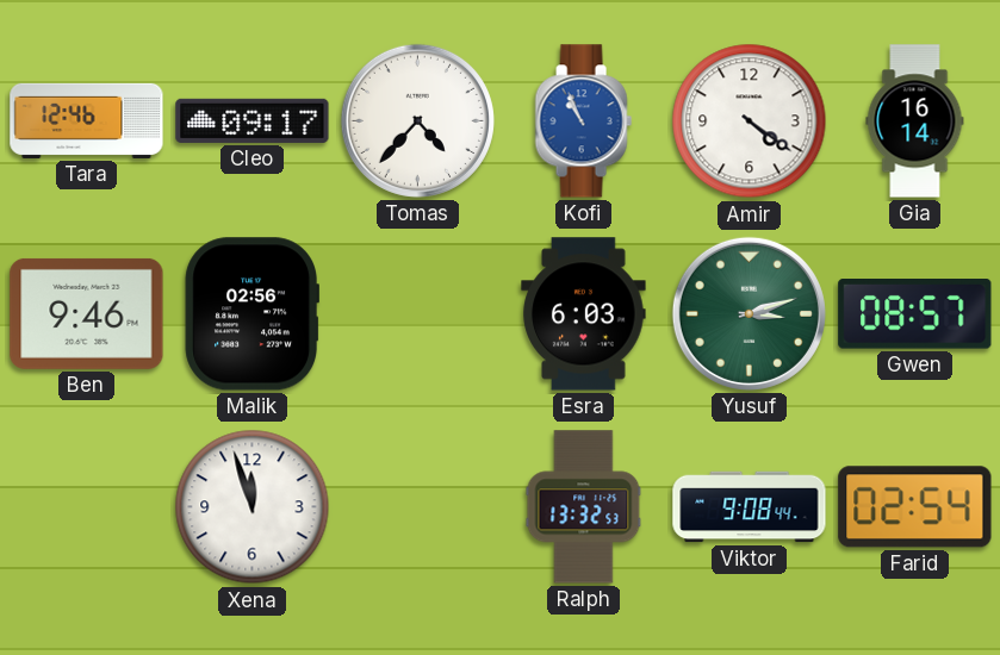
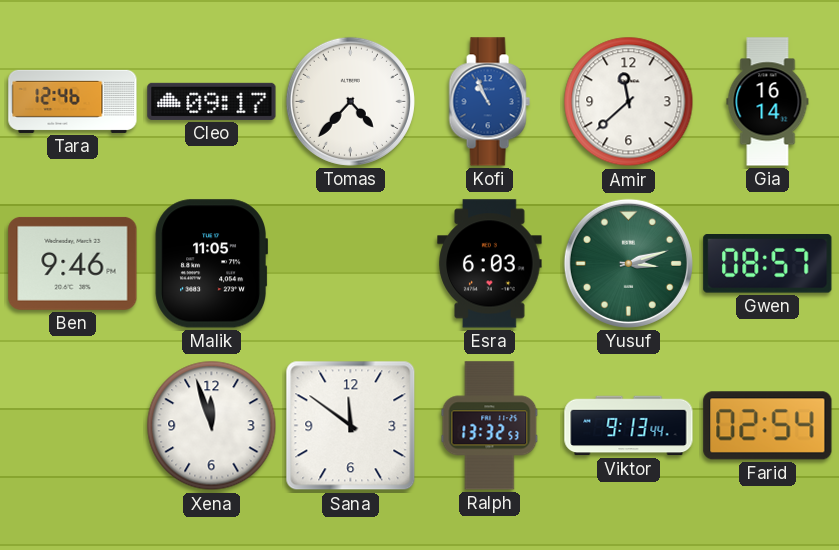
Amir: 4:21 -> 11:38 (629, 102)
Malik: 02:56 -> 11:05 (211, 264)
Sana: none -> 11:51 (351, 426)
Viktor: 9:08 -> 9:13 (629, 426)
